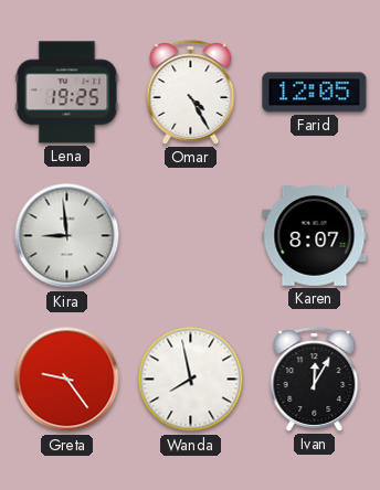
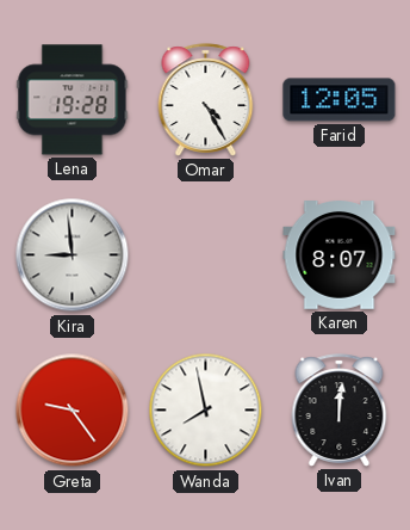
Lena: 19:25 -> 19:28 (73, 100)
Ivan: 12:05 -> 12:01 (340, 411)
